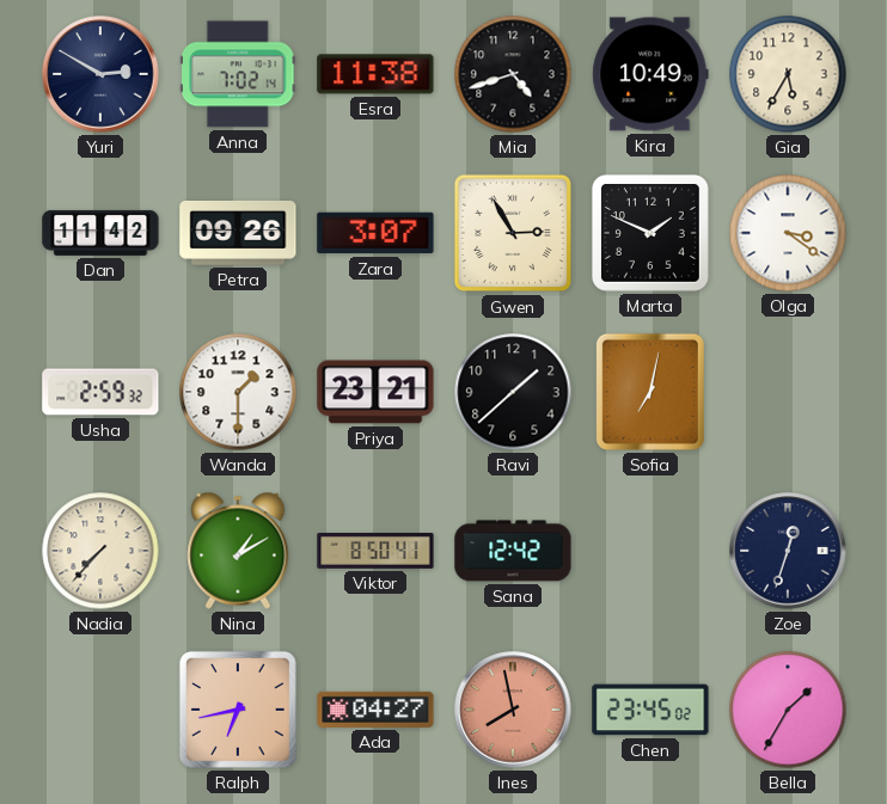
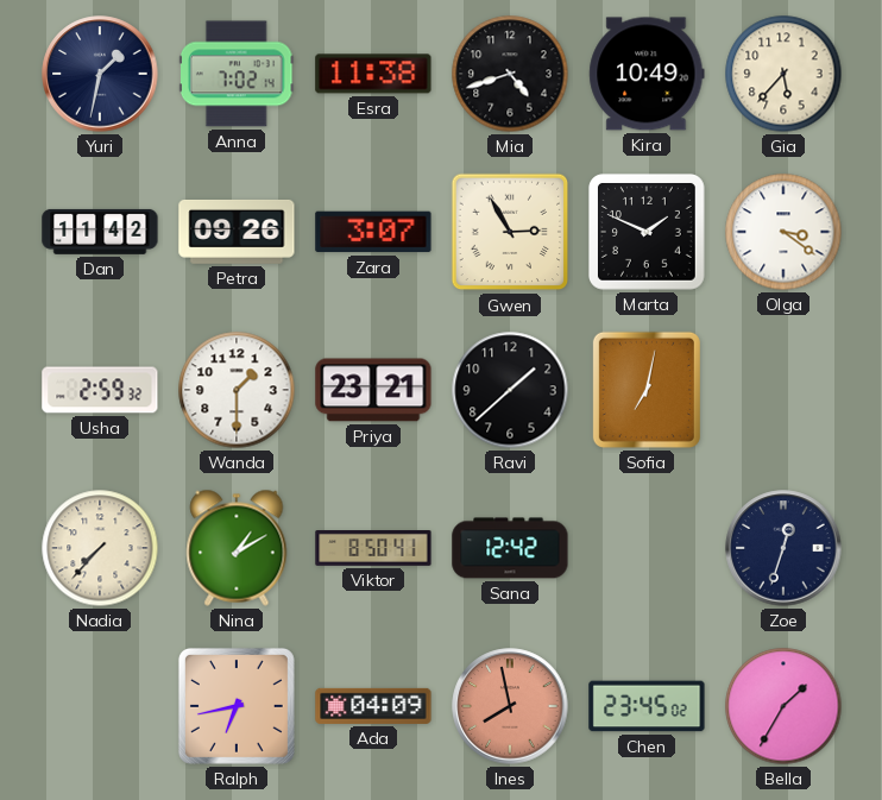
Yuri: 2:50 -> 1:32 (100, 74)
Gia: 5:35 -> 5:37 (783, 74)
Ada: 04:27 -> 04:09 (373, 706)
